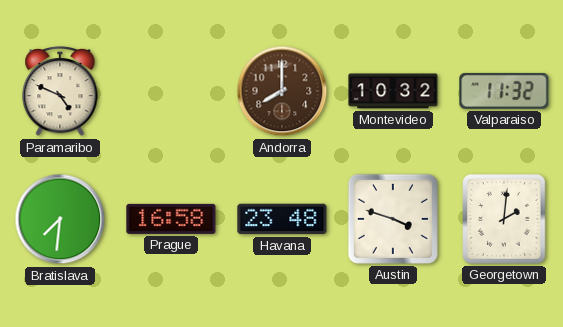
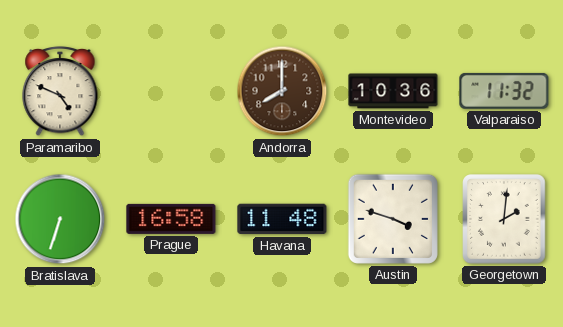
Montevideo: 10:32 -> 10:36 (393, 91)
Bratislava: 7:31 -> 6:33 (60, 219)
Havana: 23:48 -> 11:48 (282, 219)
